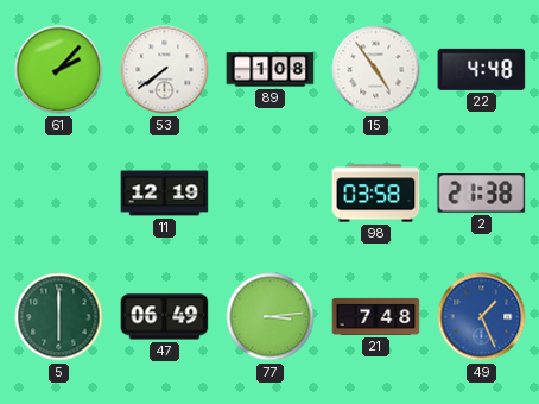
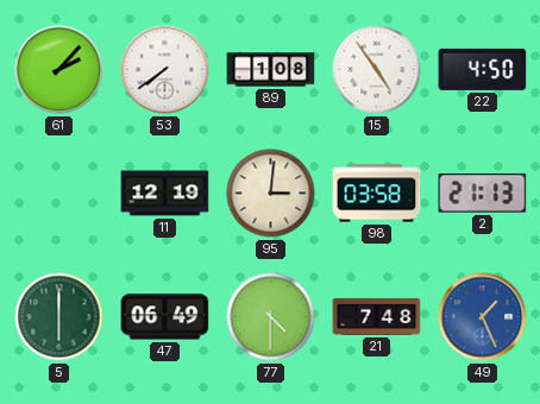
22: 4:48 -> 4:50 (483, 69)
95: none -> 3:01 (271, 194)
2: 21:38 -> 21:13 (483, 194)
77: 3:14 -> 4:30 (271, 317)
